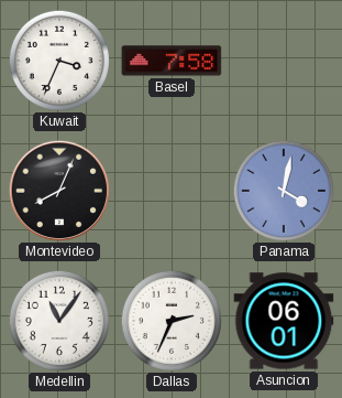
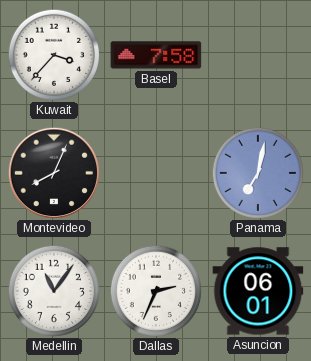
Kuwait: 3:34 -> 3:37 (53, 54)
Panama: 4:02 -> 7:02 (257, 172)
